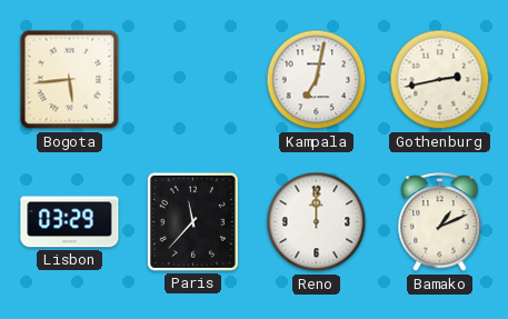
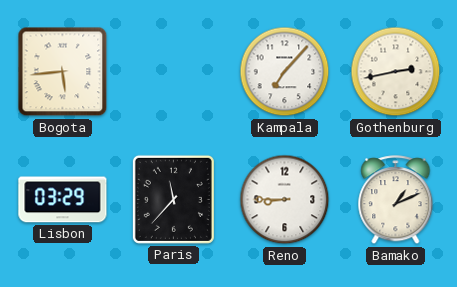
Kampala: 7:02 -> 7:07 (285, 72)
Reno: 12:00 -> 8:45 (285, 200)
